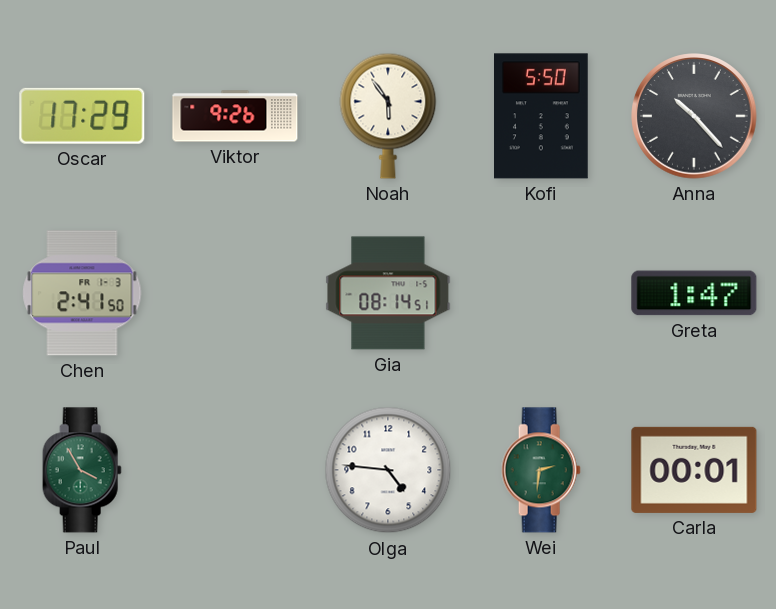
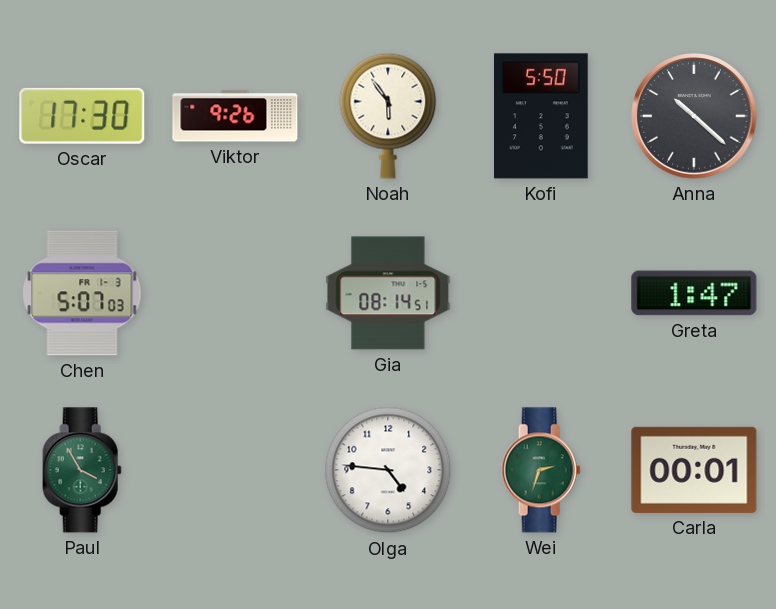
Oscar: 17:29 -> 17:30 (82, 116)
Anna: 10:23 -> 10:22 (694, 116)
Chen: 2:41 -> 5:07 (82, 293)
Wei: 2:31 -> 2:33 (541, 470)
